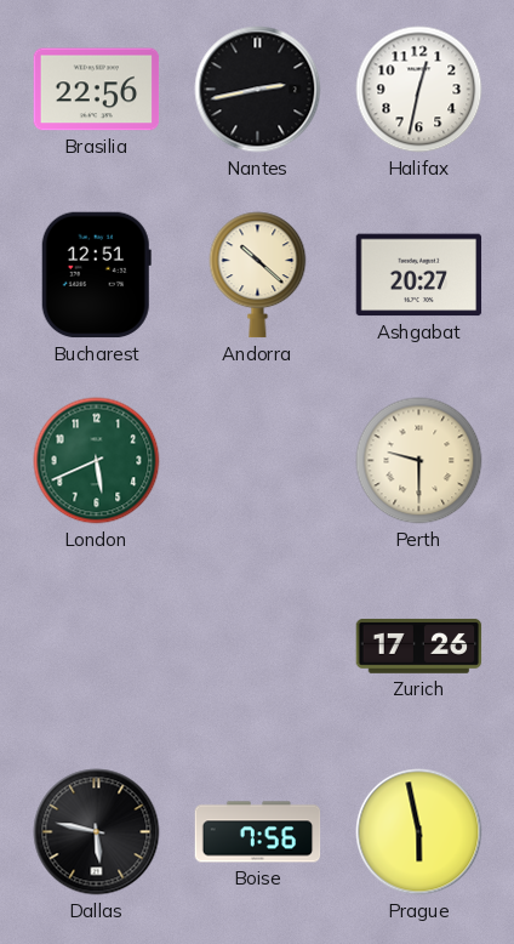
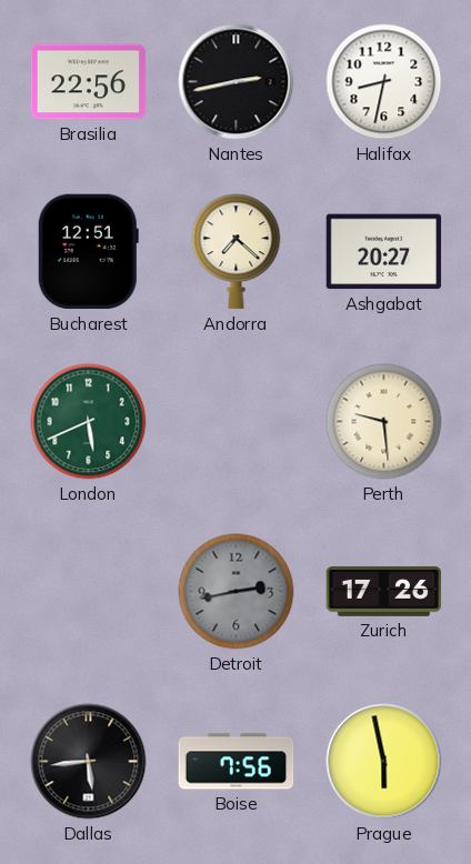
Halifax: 12:32 -> 8:32 (384, 82)
Andorra: 10:22 -> 7:22 (237, 252)
Perth: 9:30 -> 9:29 (384, 422)
Detroit: none -> 2:43 (237, 592)
Dallas: 5:47 -> 5:44 (89, 762)
